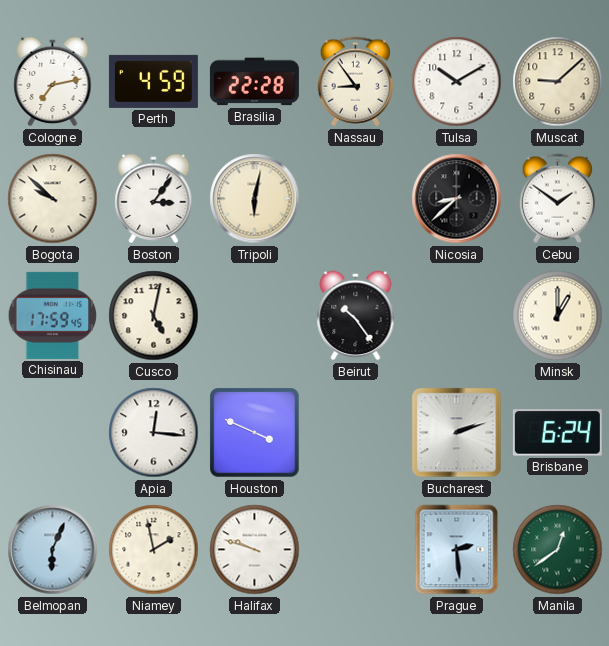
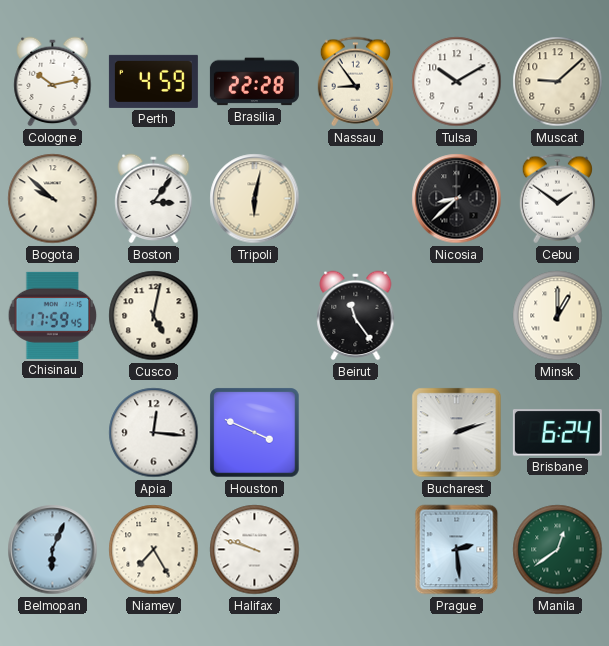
Cologne: 7:13 -> 10:13 (53, 82)
Beirut: 10:24 -> 11:24 (356, 316)
Niamey: 1:58 -> 7:25 (154, 550)
